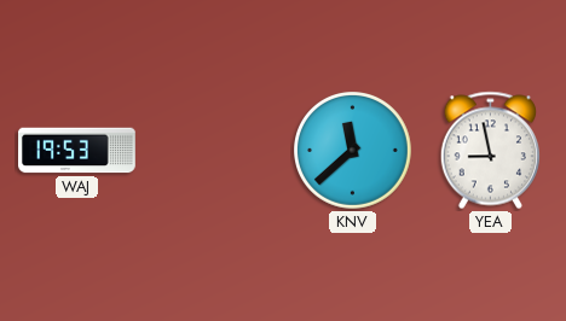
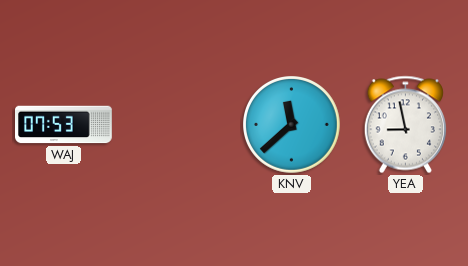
WAJ: 19:53 -> 07:53 (64, 125)
